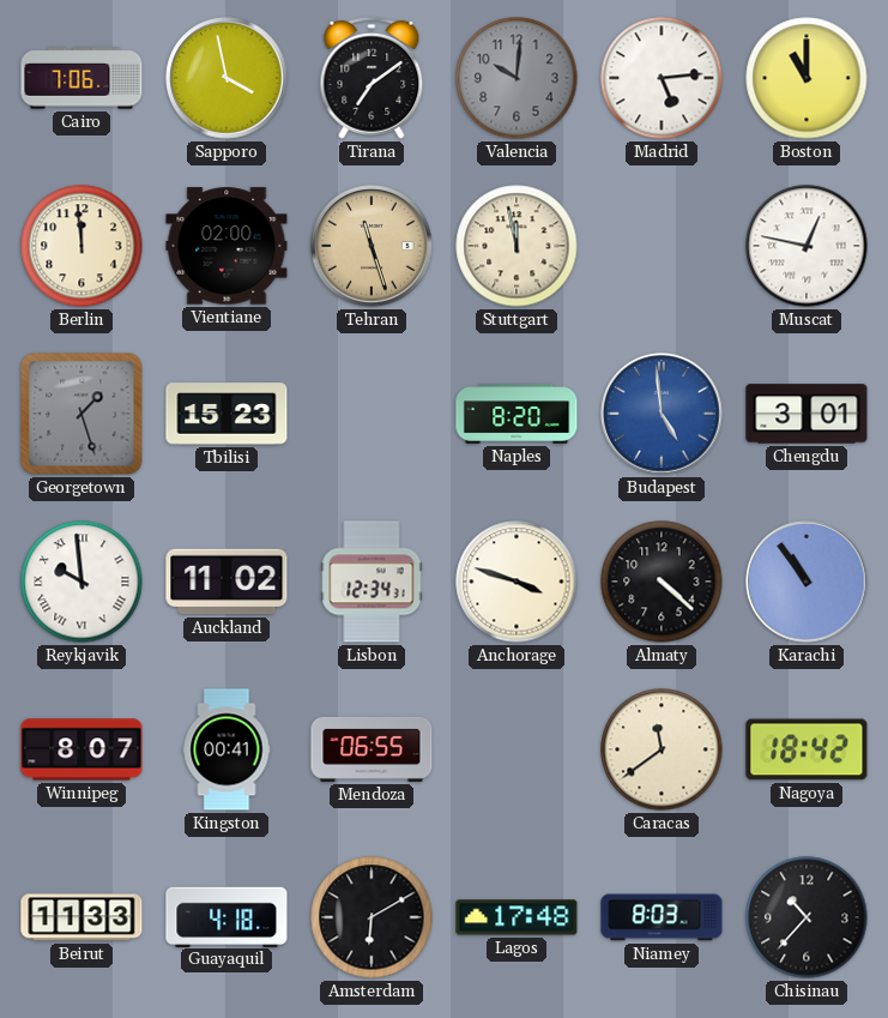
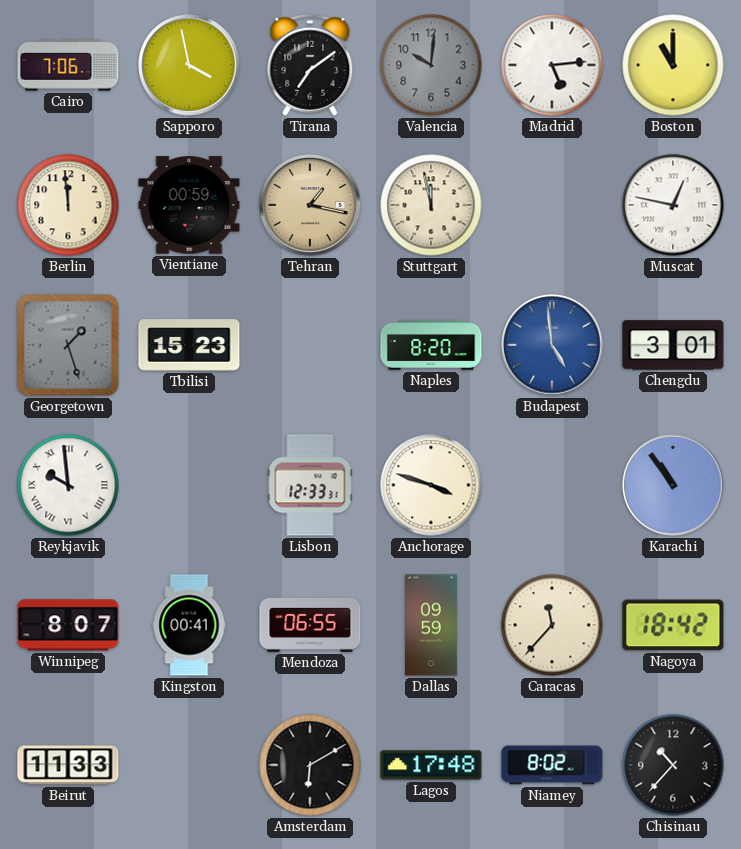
Vientiane: 02:00 -> 00:59 (189, 205)
Tehran: 11:27 -> 1:17 (310, 205)
Auckland: 11:02 -> none (226, 582)
Lisbon: 12:34 -> 12:33 (310, 485)
Almaty: 4:22 -> none (662, 582)
Dallas: none -> 09:59 (432, 625)
Caracas: 11:39 -> 11:37 (552, 625)
Guayaquil: 4:18 -> none (226, 916)
Niamey: 8:03 -> 8:02 (552, 765)
